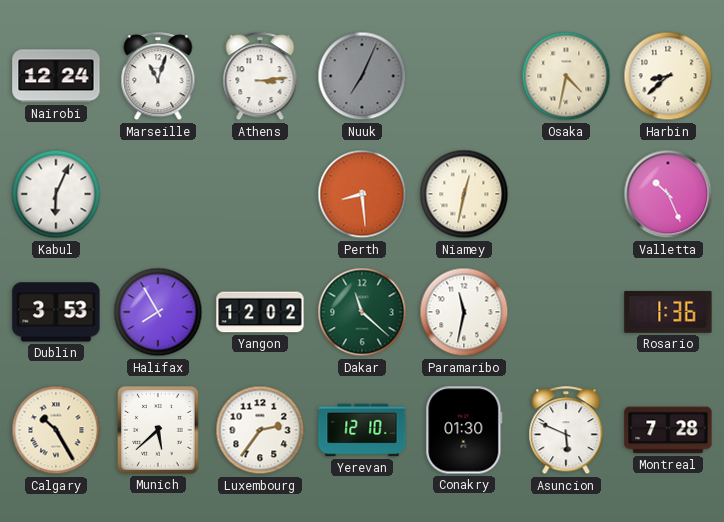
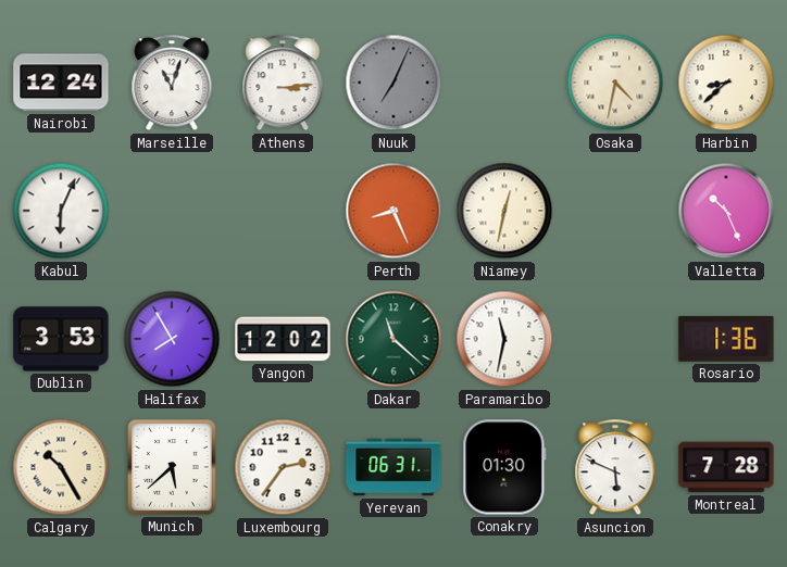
Perth: 8:29 -> 8:26 (393, 211)
Yerevan: 12:10 -> 06:31 (393, 467)
